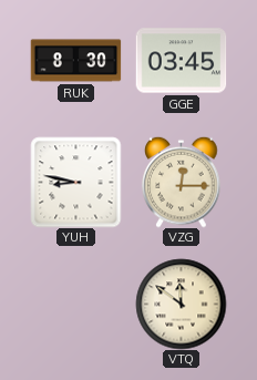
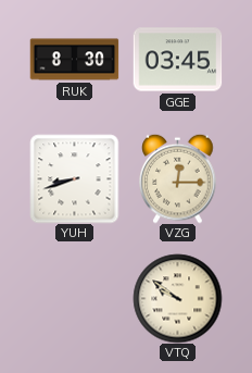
YUH: 8:47 -> 8:42 (74, 178)
VTQ: 11:51 -> 9:51 (177, 298)
